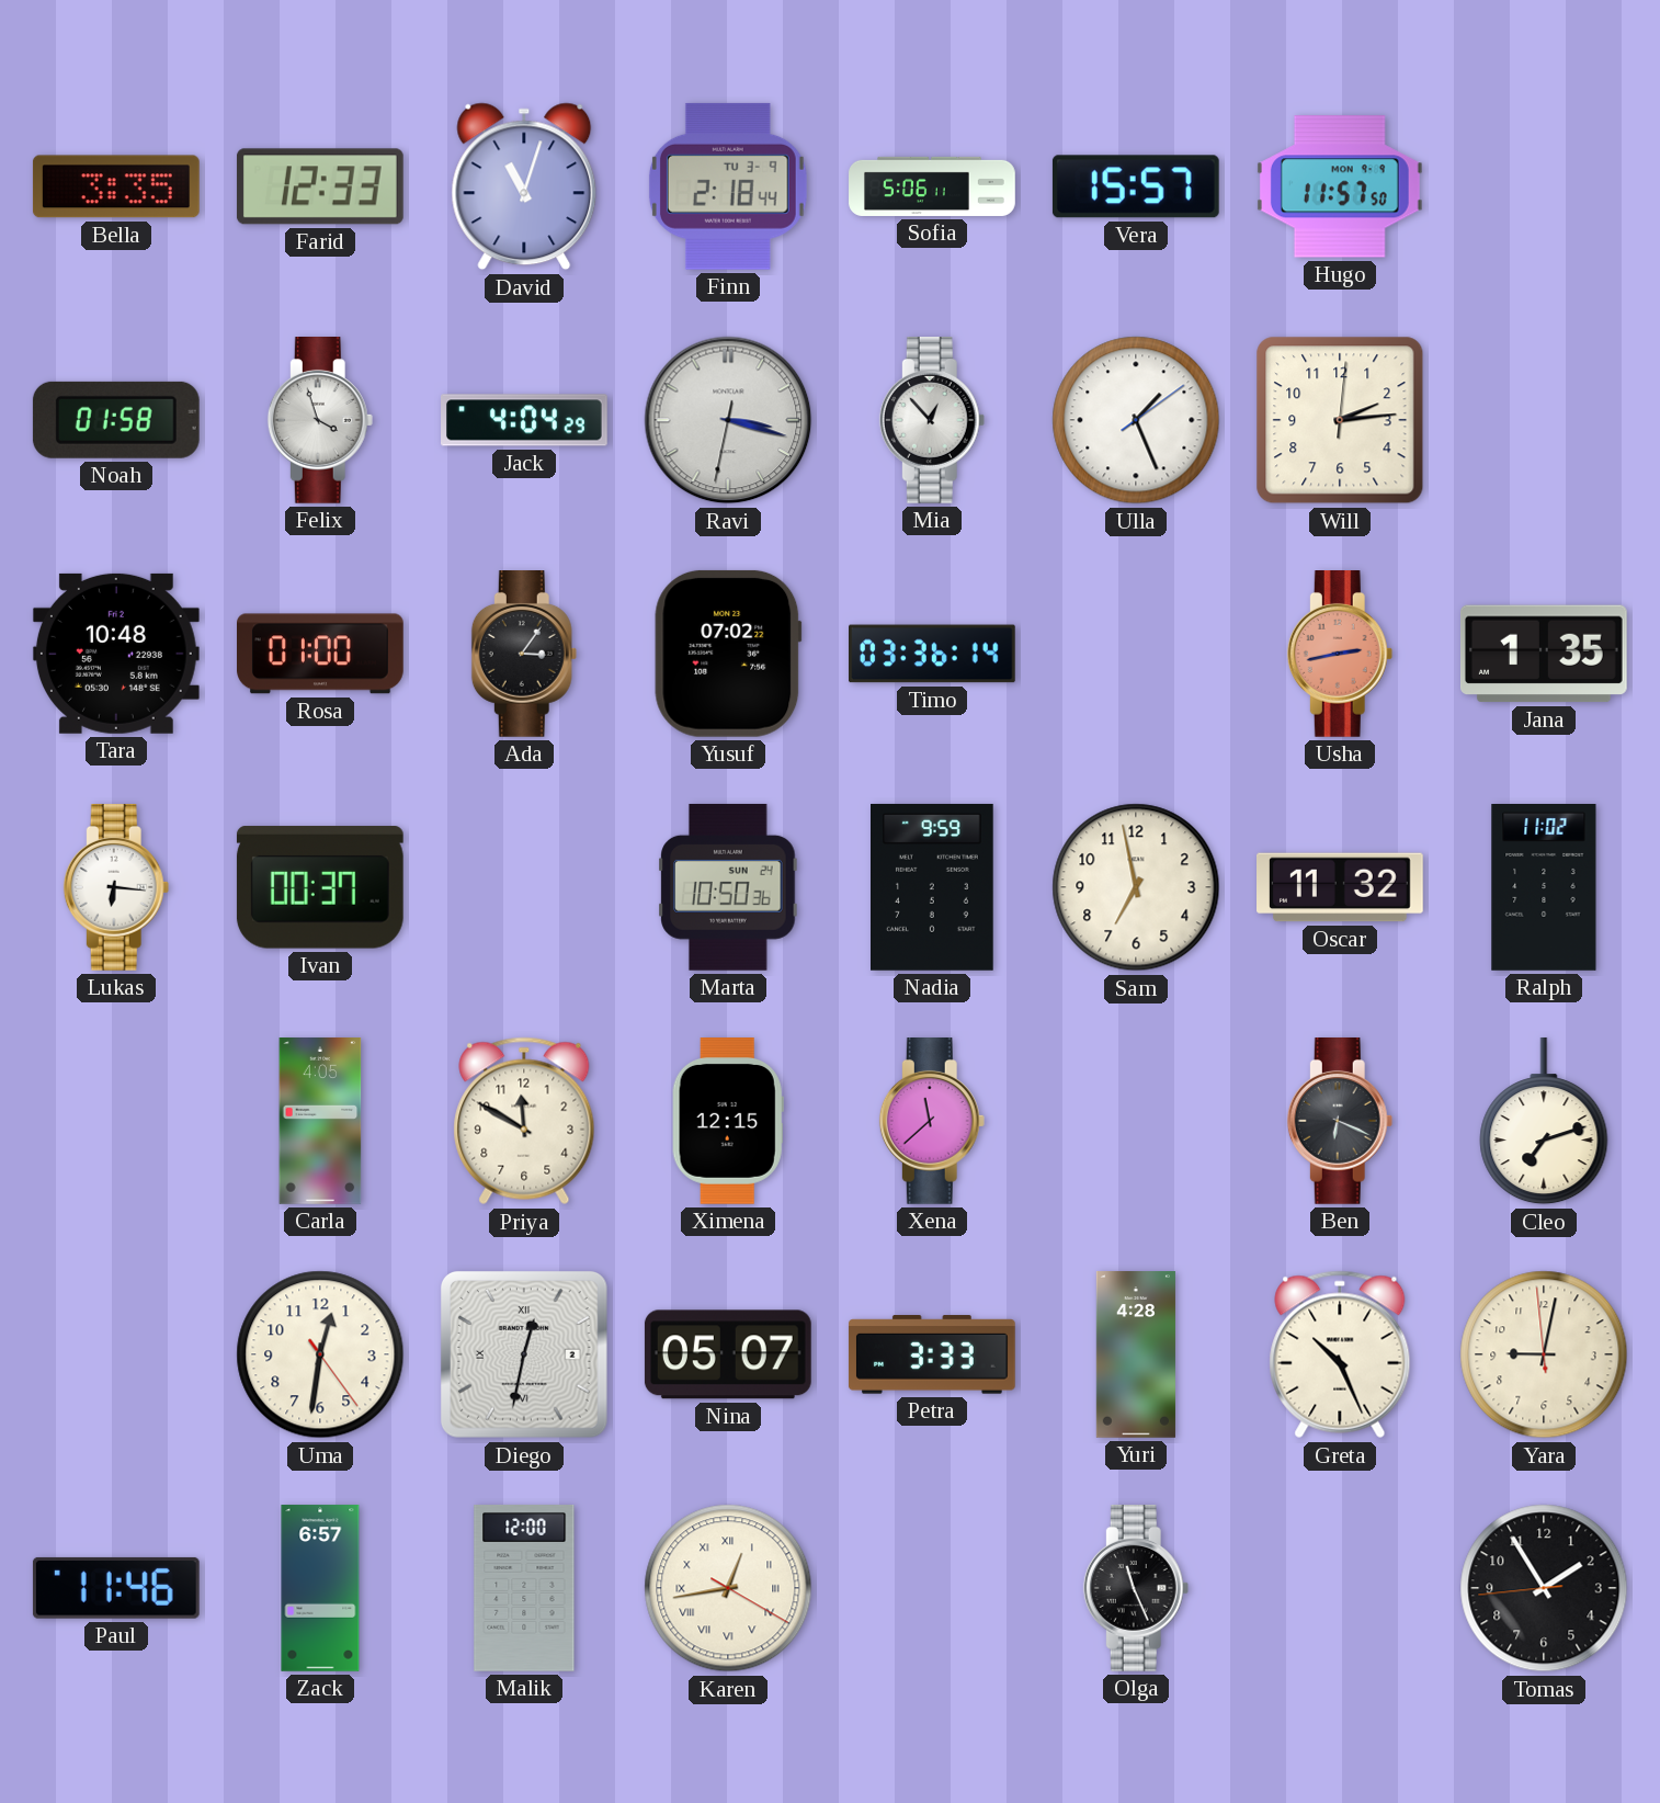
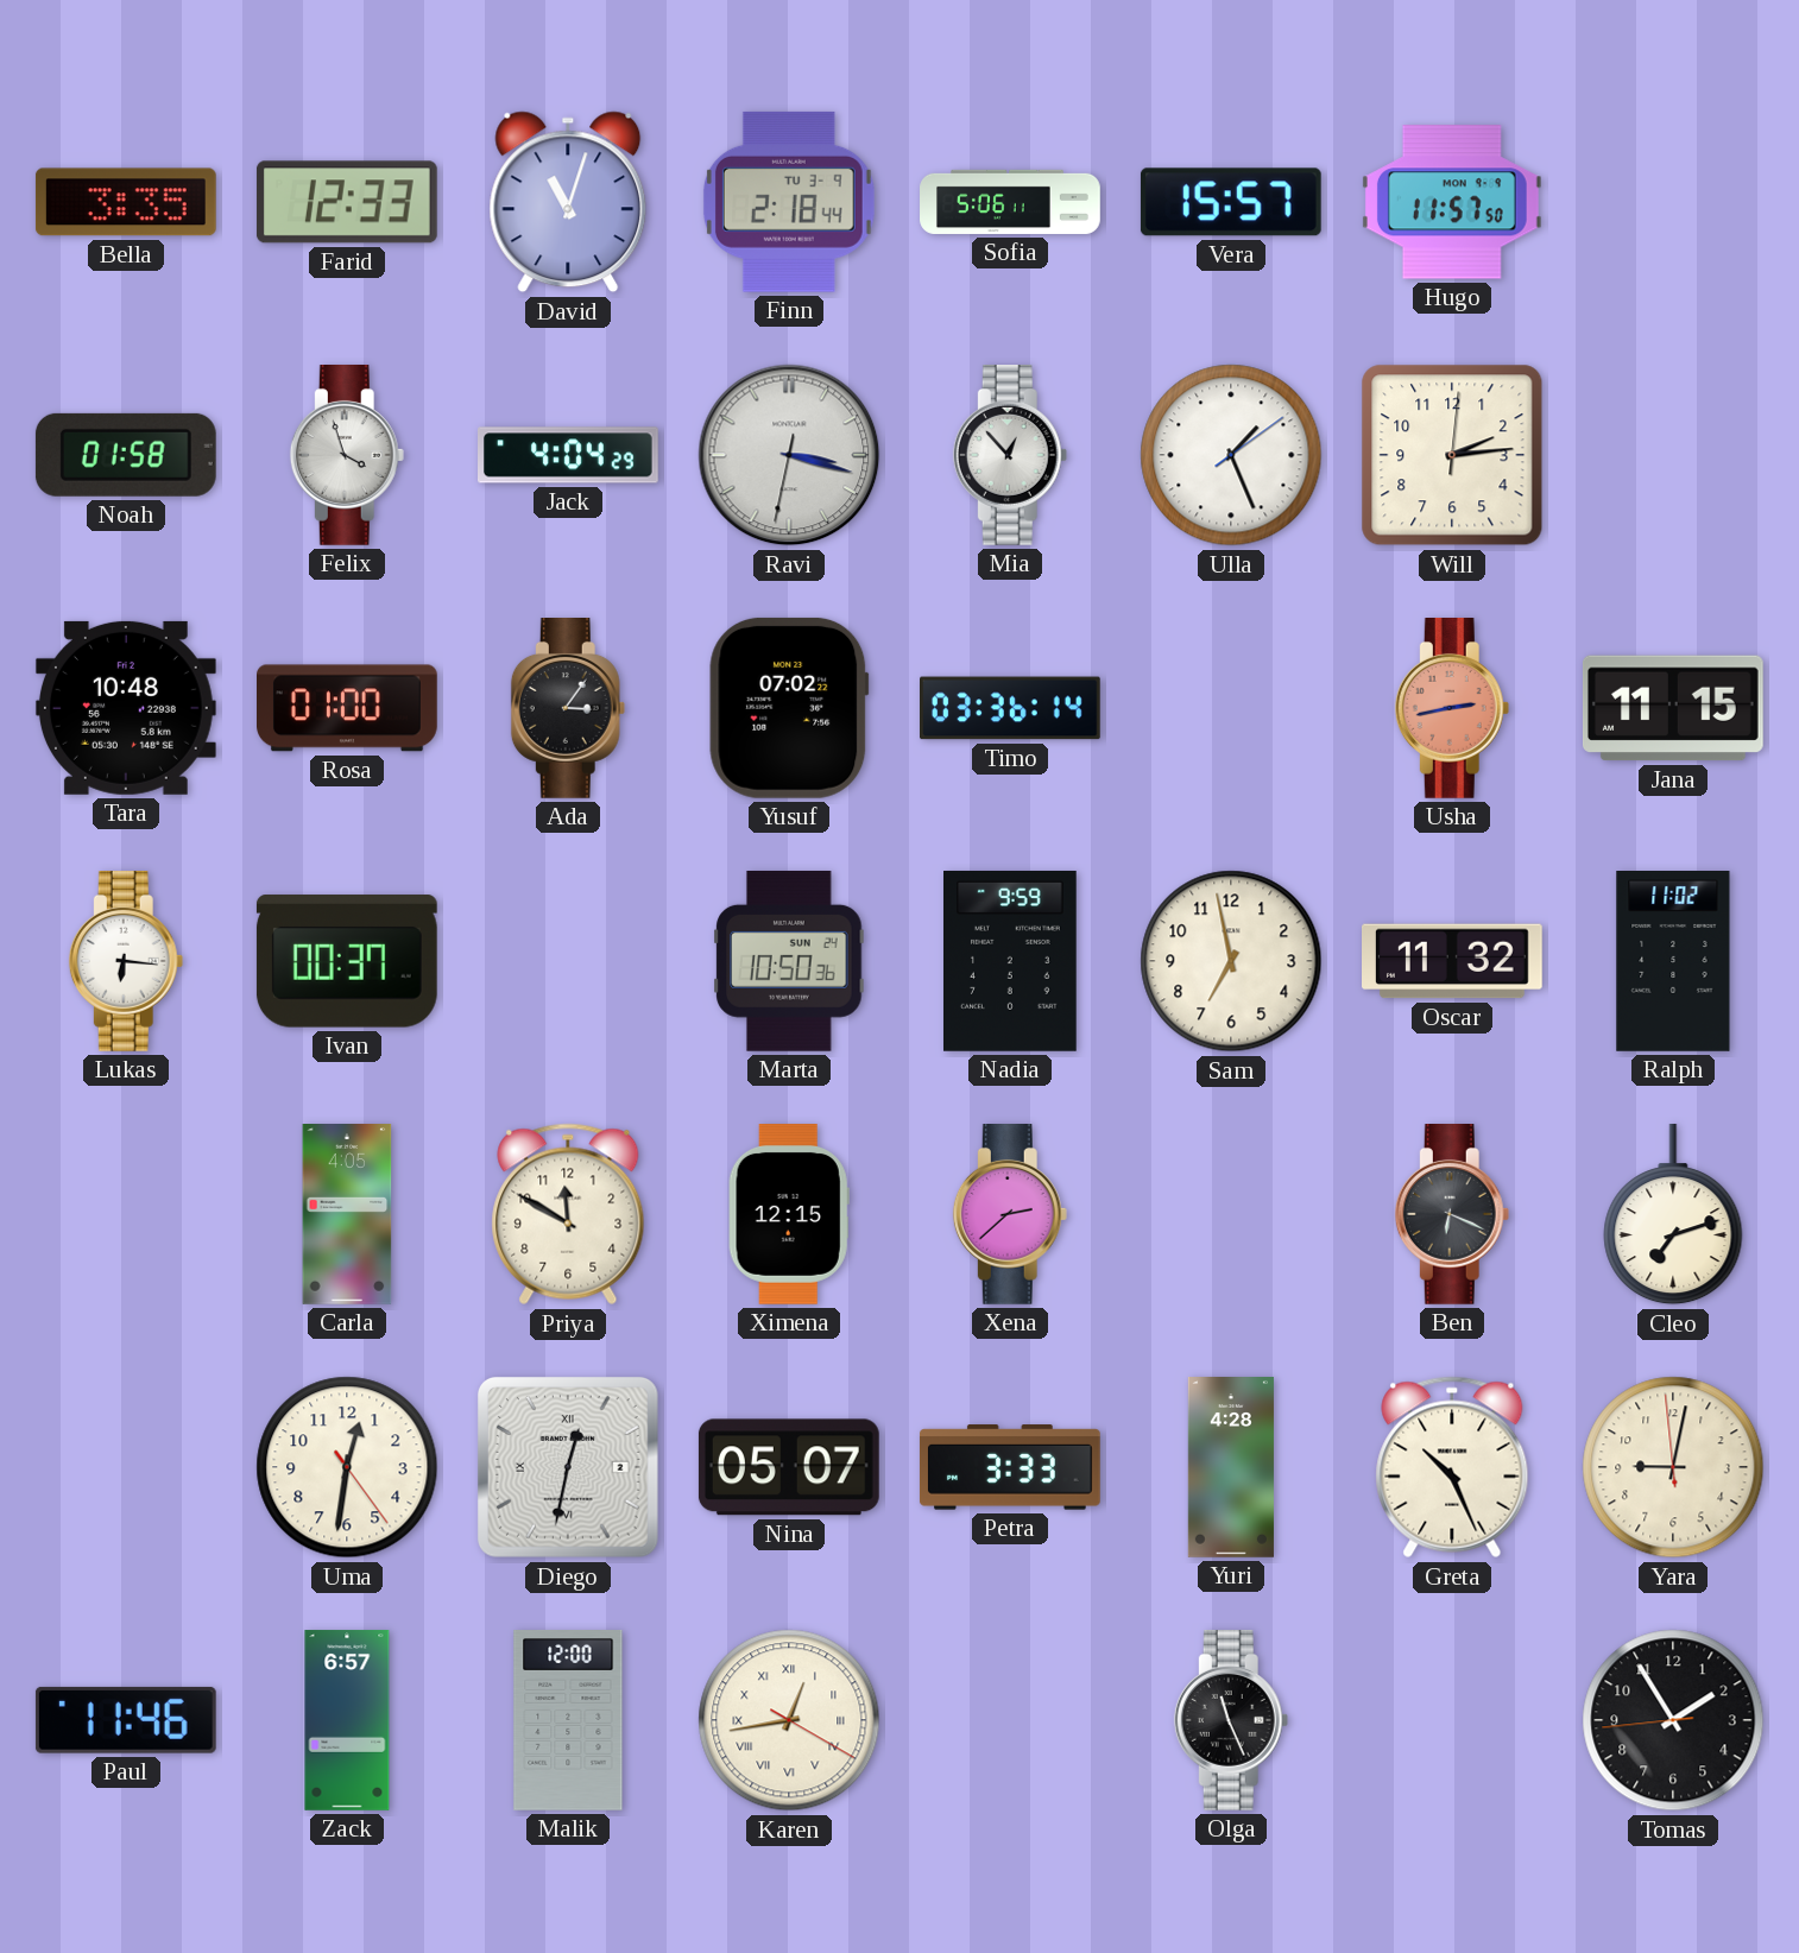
Jana: 1:35 -> 11:15 (1673, 708)
Xena: 11:38 -> 2:38 (1010, 1215)
